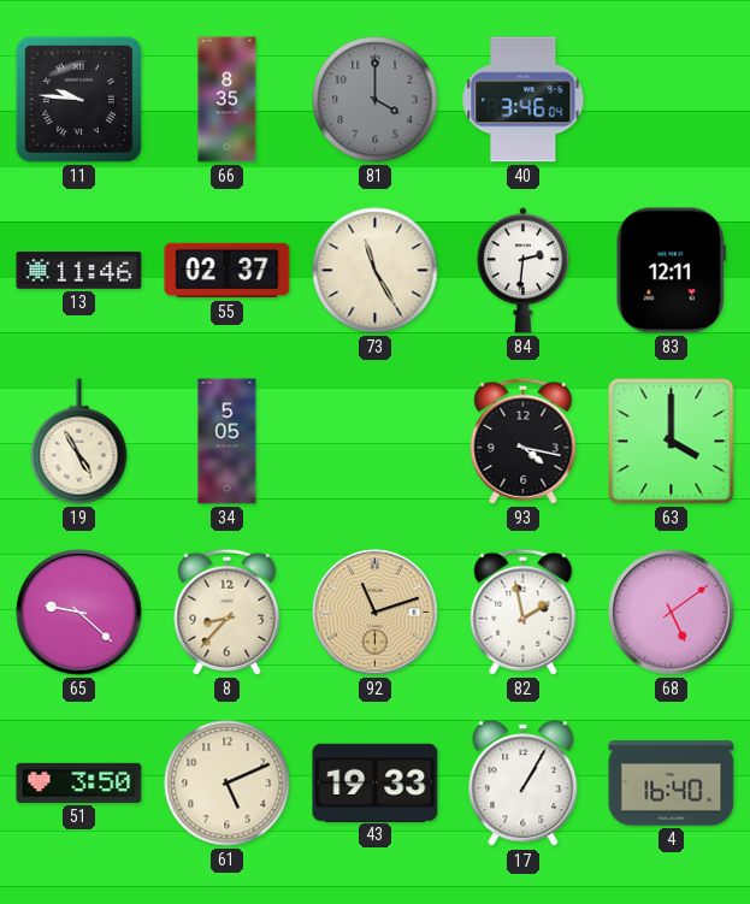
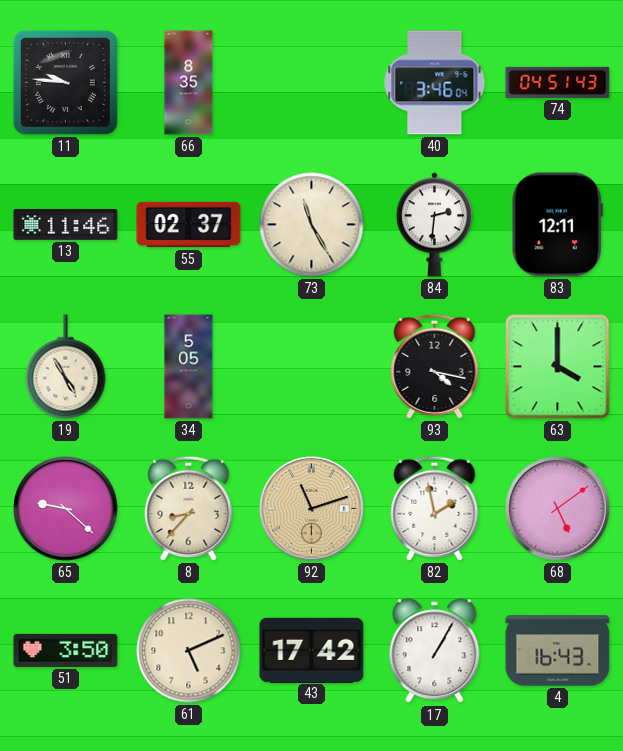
81: 4:00 -> none (376, 100)
74: none -> 04:51 (558, 82)
43: 19:33 -> 17:42 (312, 650)
4: 16:40 -> 16:43 (558, 651)
